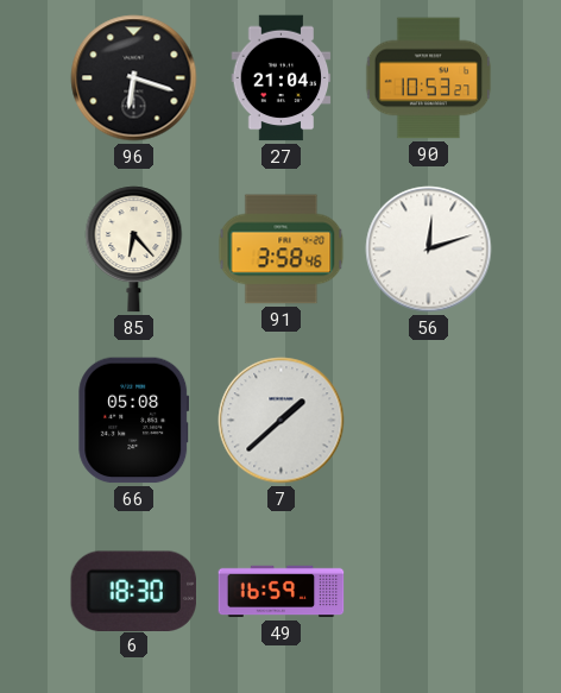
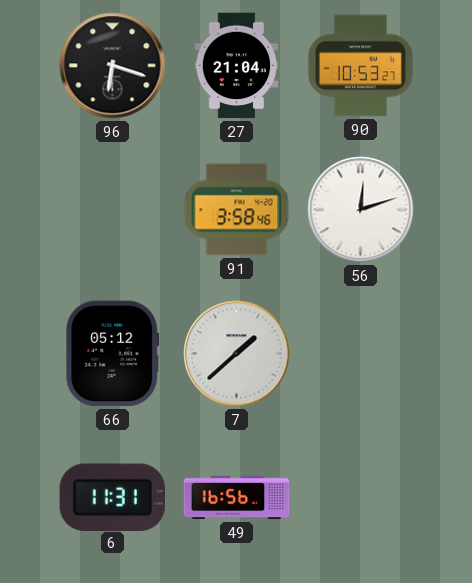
85: 6:23 -> none (134, 250)
66: 05:08 -> 05:12 (113, 354)
6: 18:30 -> 11:31 (112, 497)
49: 16:59 -> 16:56 (237, 498)
